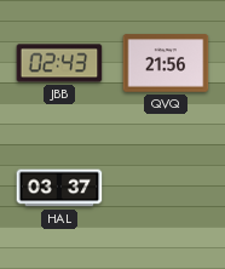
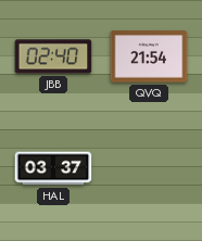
JBB: 02:43 -> 02:40 (53, 56)
QVQ: 21:56 -> 21:54 (149, 56)
